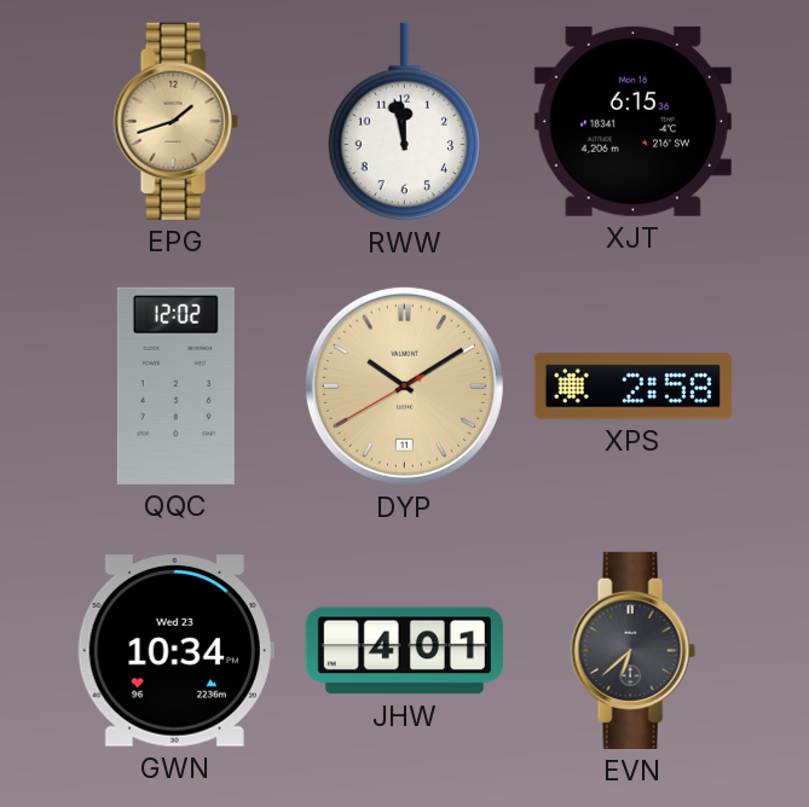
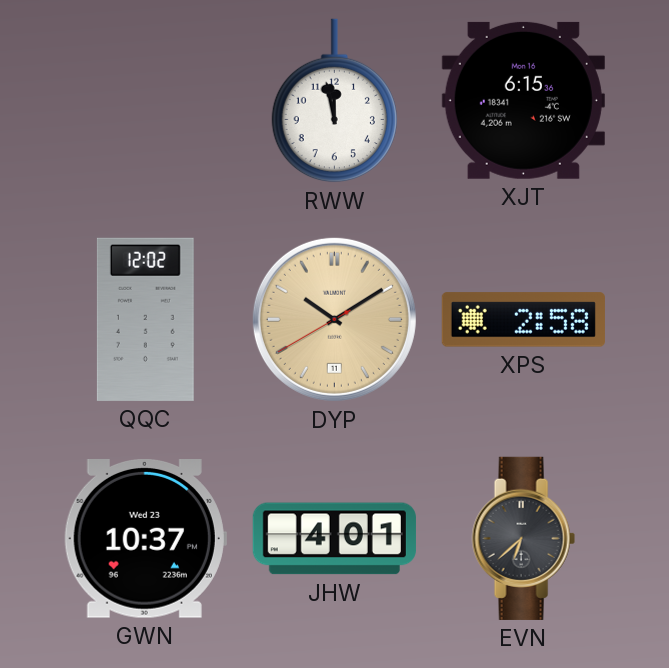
EPG: 1:42 -> none (175, 121)
GWN: 10:34 -> 10:37 (145, 539)
